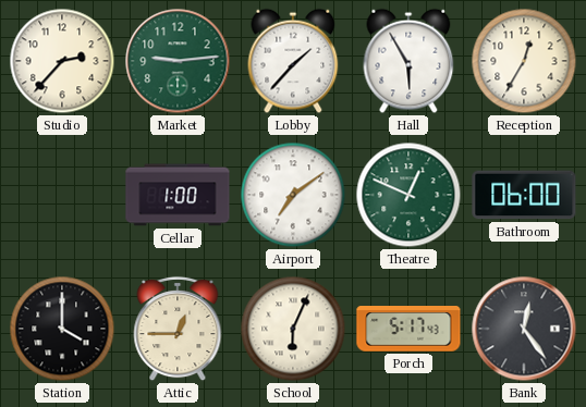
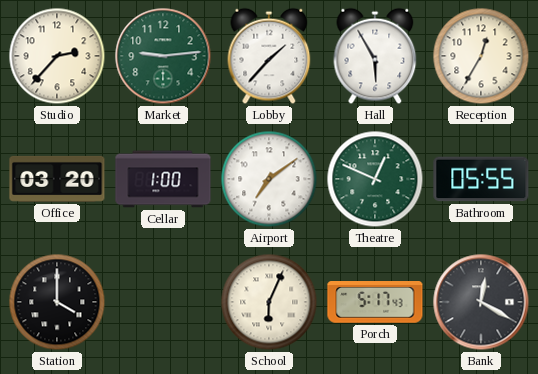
Office: none -> 03:20 (57, 179)
Bathroom: 06:00 -> 05:55 (481, 179)
Attic: 12:45 -> none (178, 329)
Bank: 12:24 -> 12:20 (481, 302)
